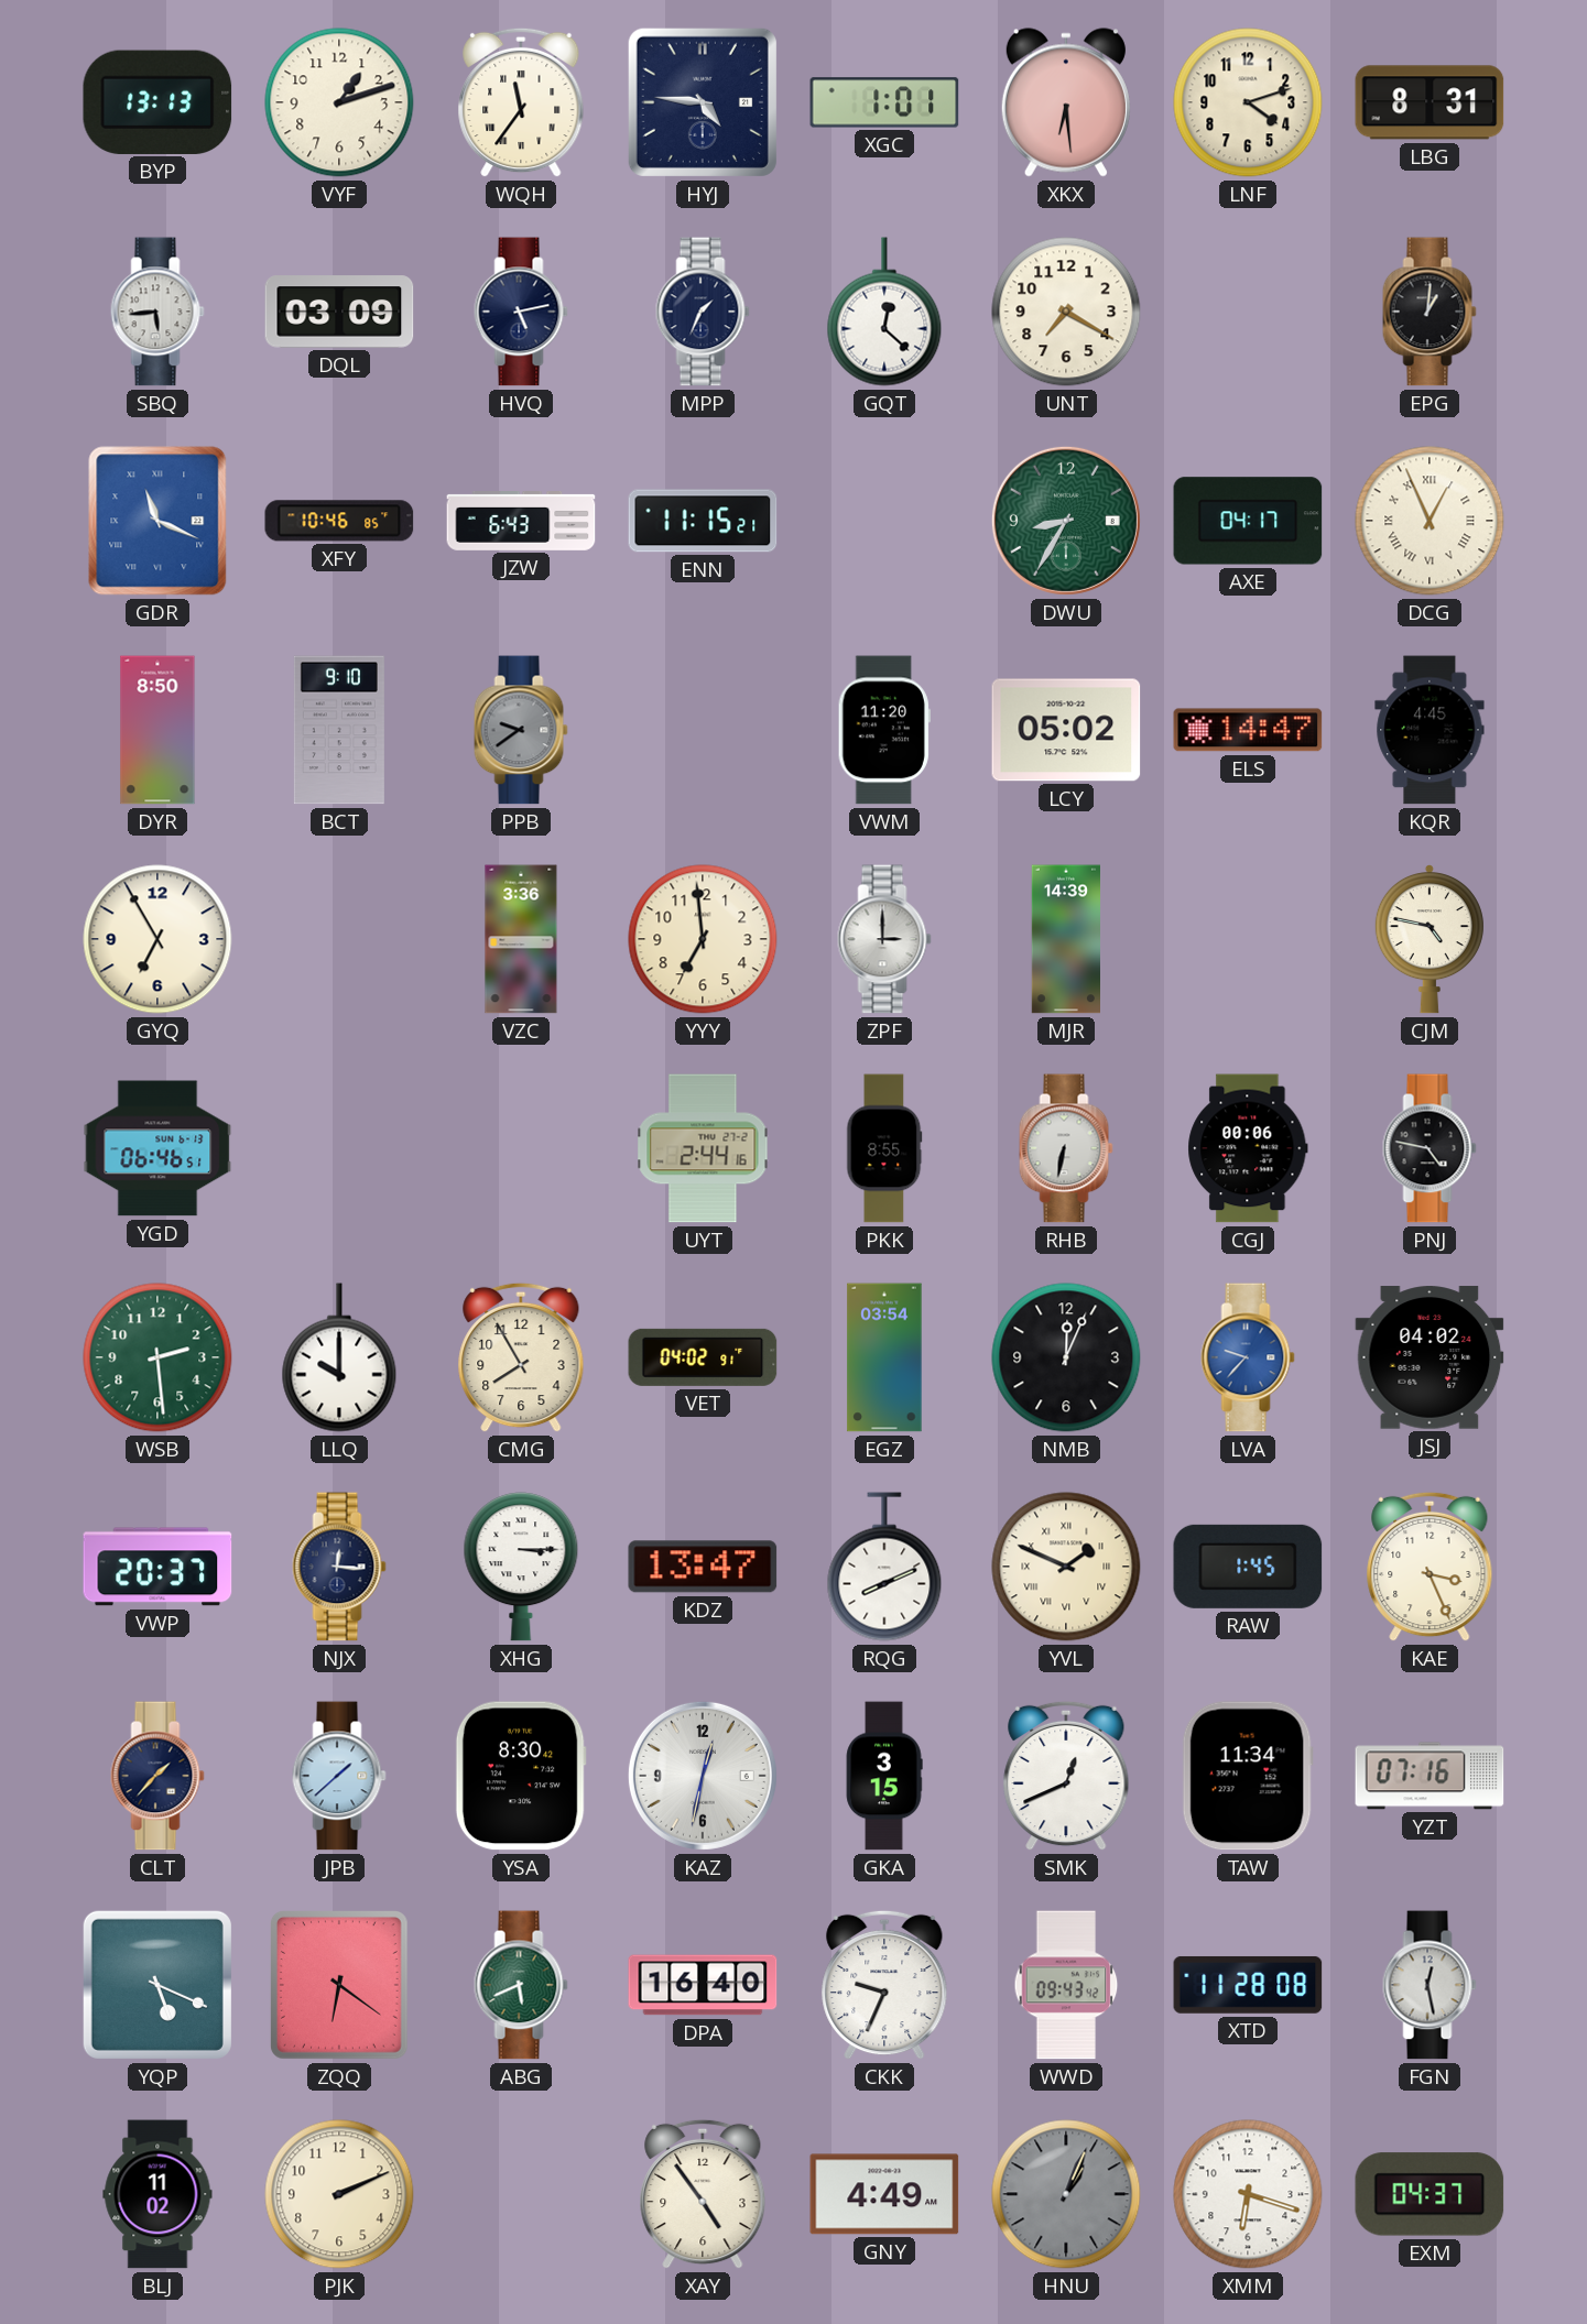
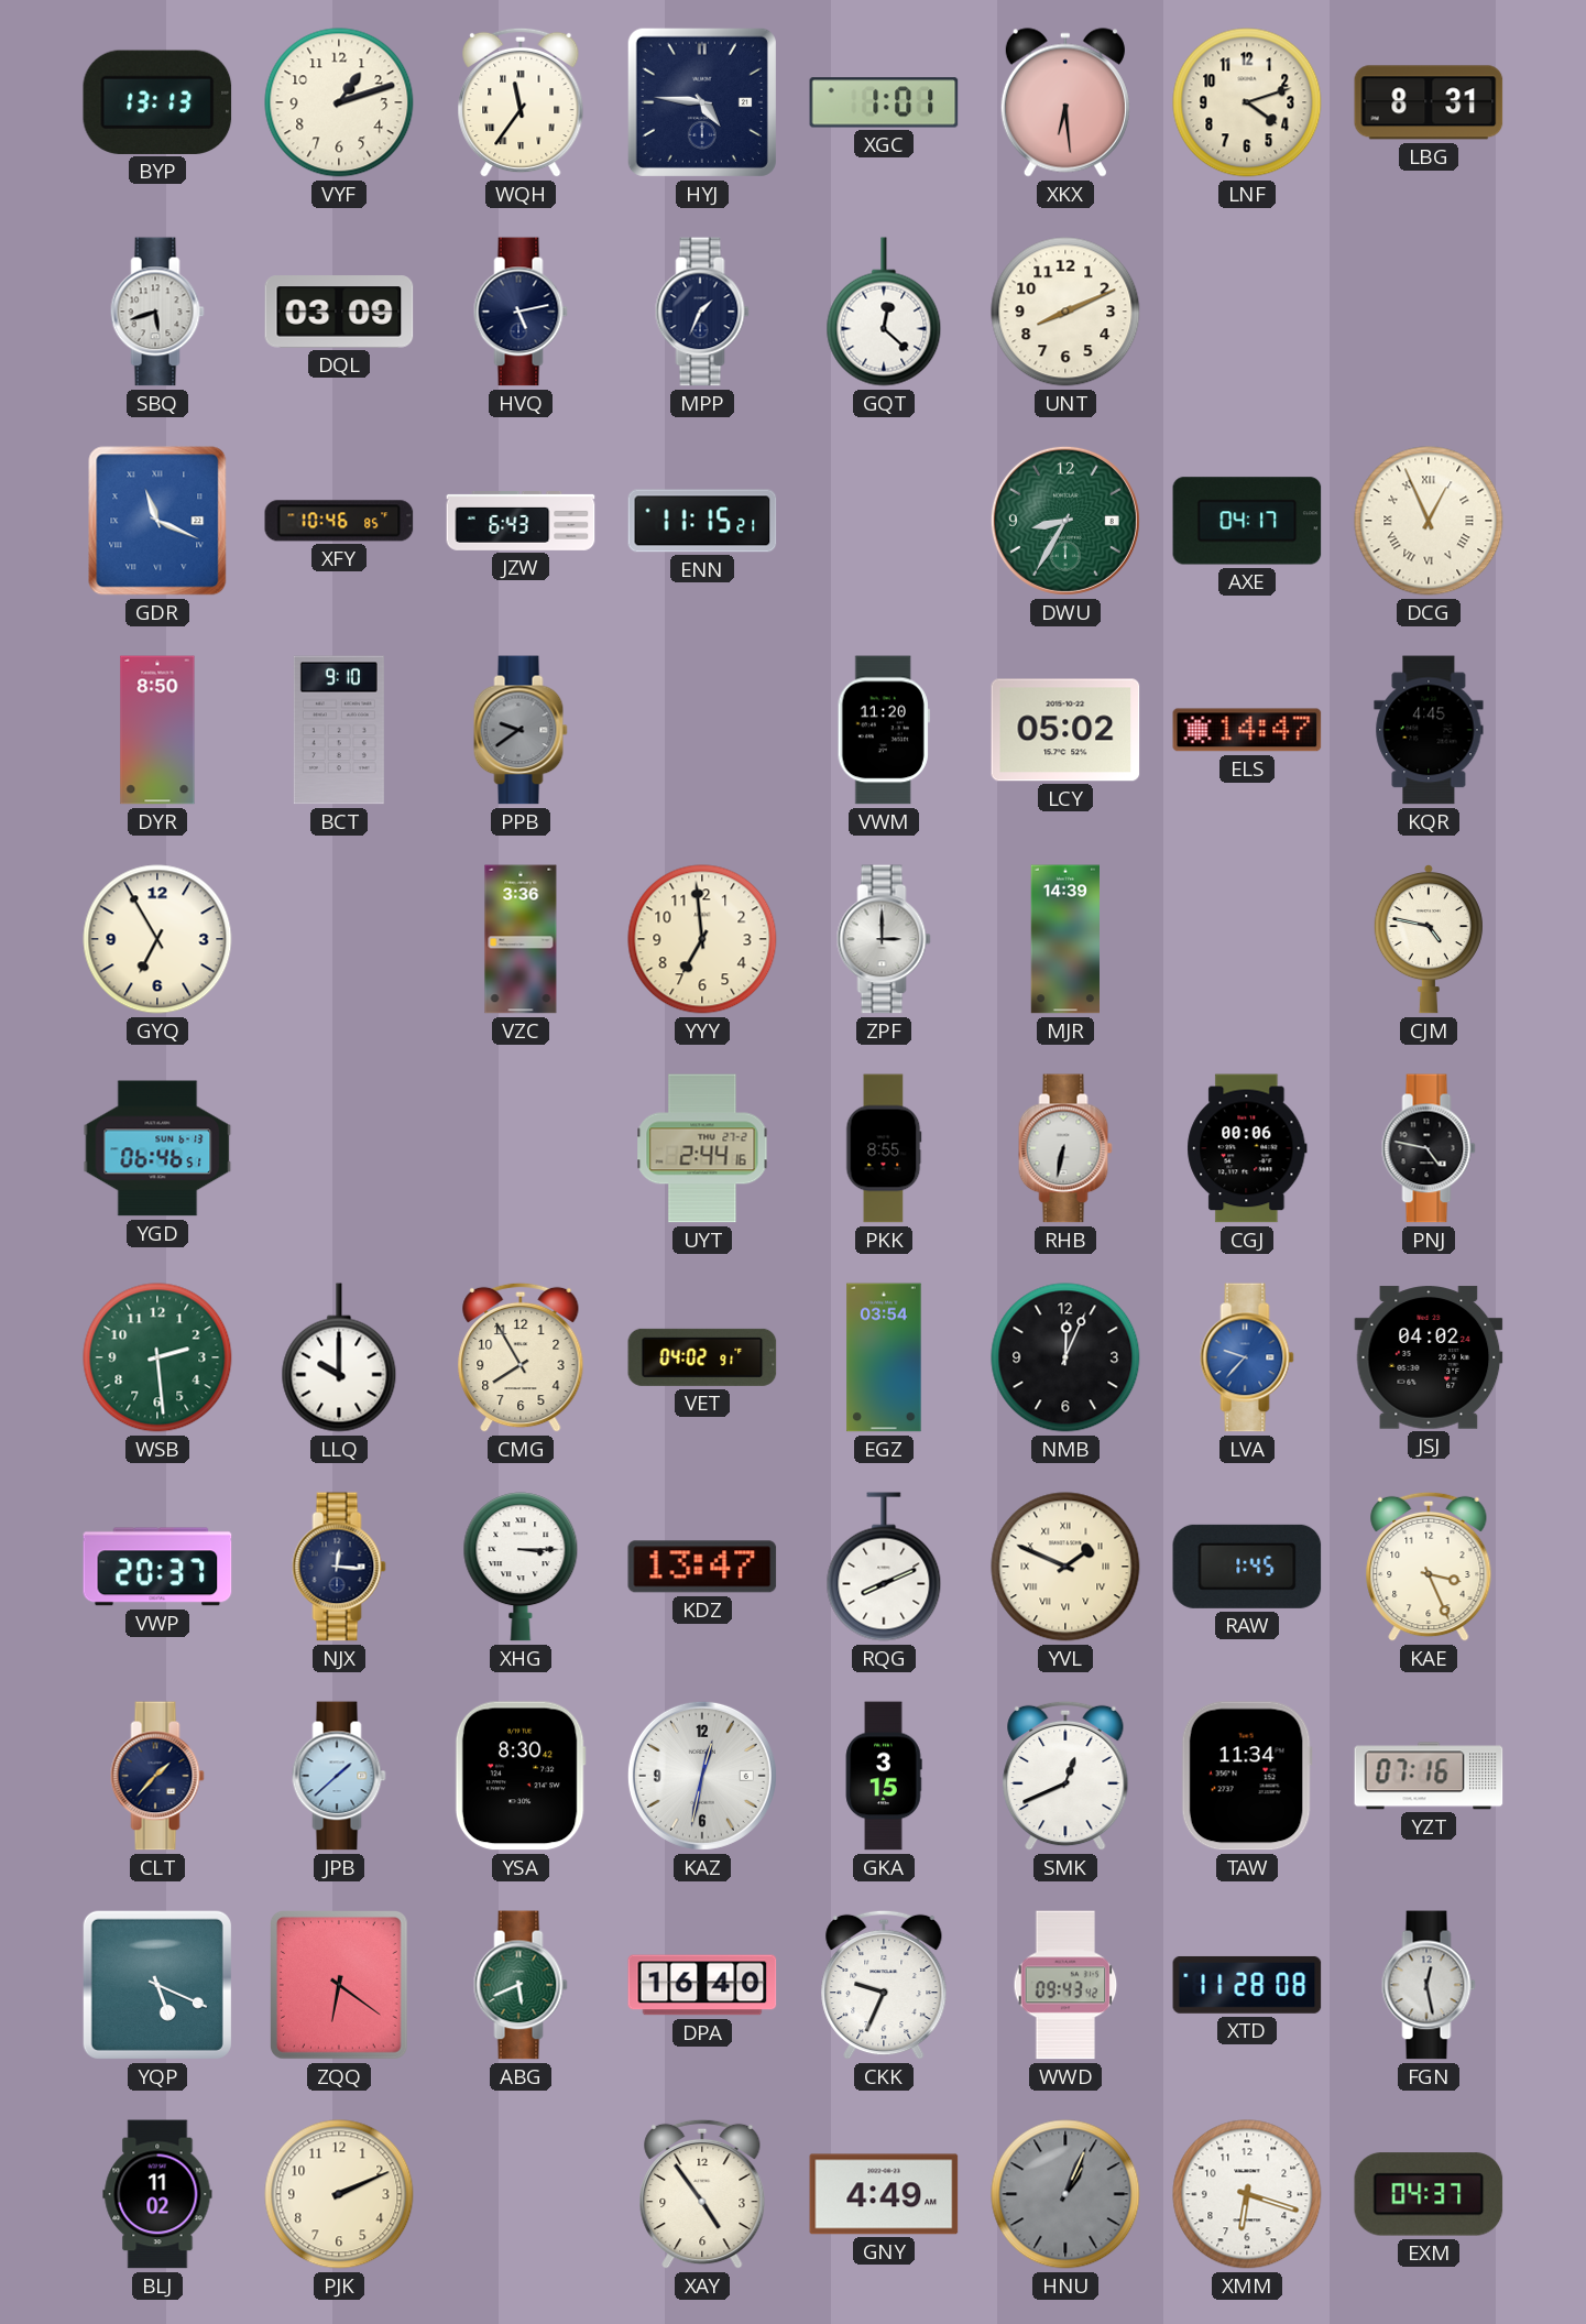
SBQ: 5:44 -> 5:42 (157, 312)
UNT: 7:20 -> 8:11 (1065, 312)
EPG: 1:01 -> none (1430, 312)
